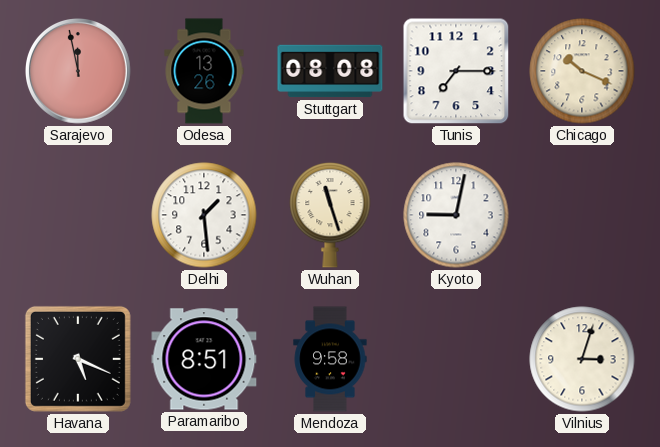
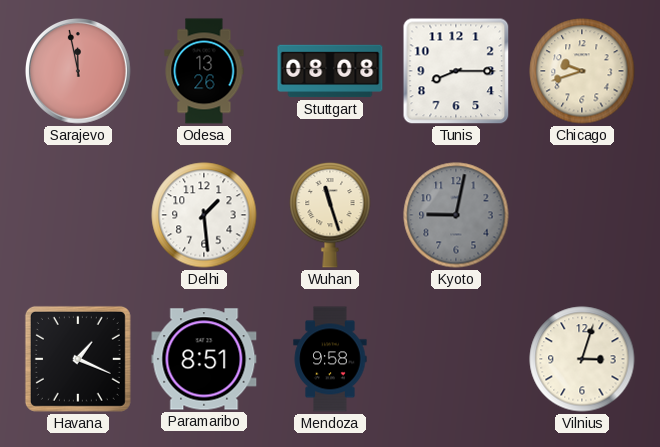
Tunis: 7:15 -> 8:15 (456, 71)
Chicago: 10:19 -> 9:42 (582, 71)
Kyoto dial: white -> grey (456, 215)
Havana: 5:19 -> 1:19 (78, 359)
